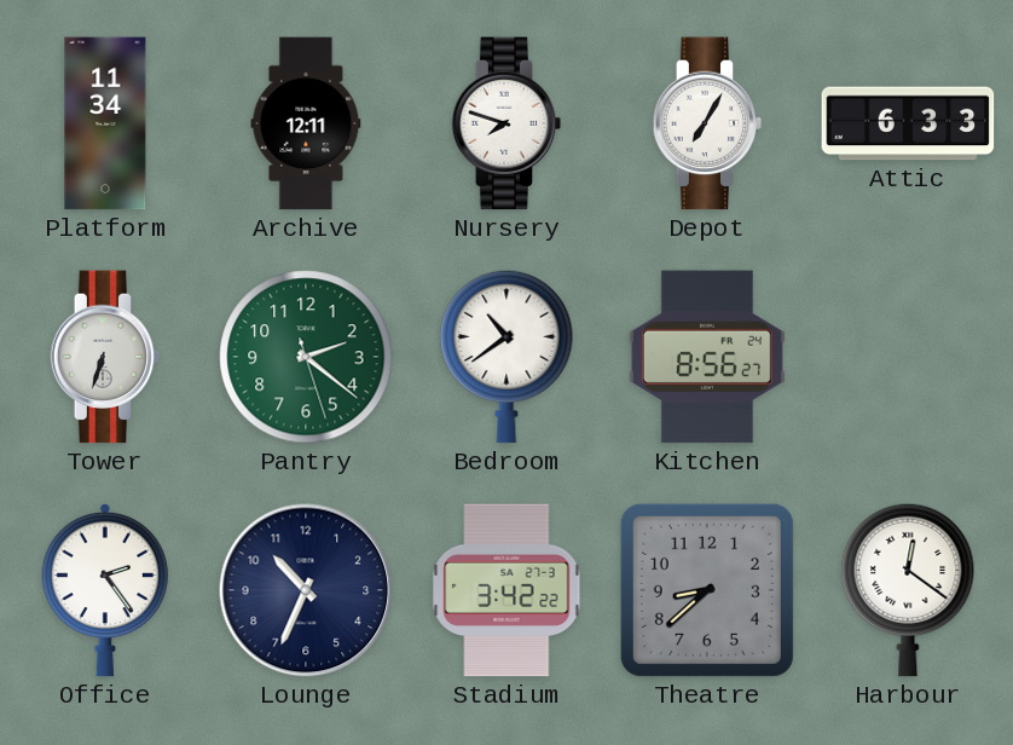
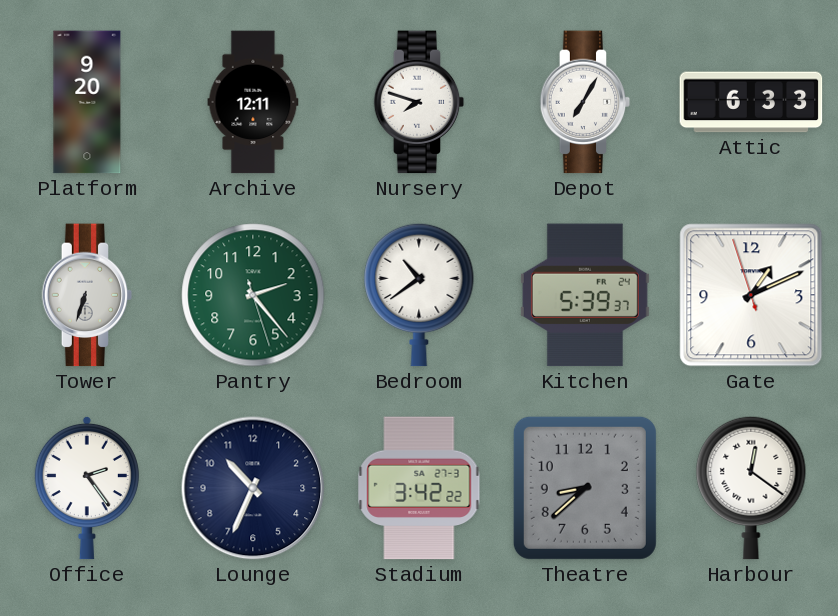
Platform: 11:34 -> 9:20 (87, 102)
Pantry: 2:21 -> 2:23 (253, 295)
Kitchen: 8:56 -> 5:39 (585, 295)
Gate: none -> 1:10 (751, 295)
